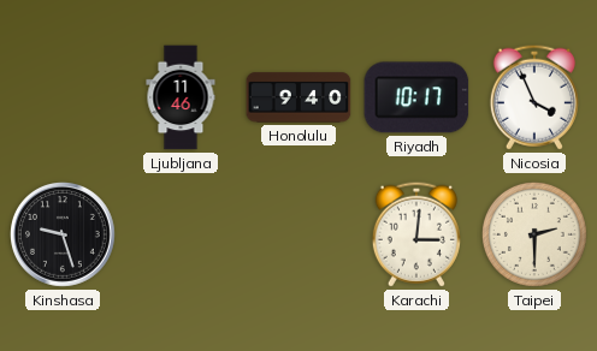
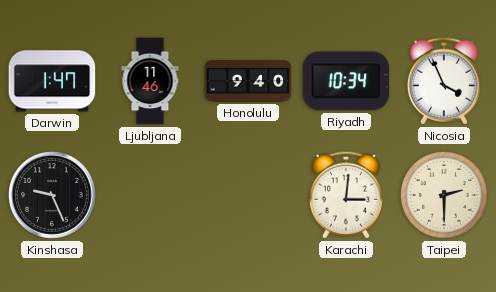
Darwin: none -> 1:47 (52, 81)
Riyadh: 10:17 -> 10:34 (346, 81)
Kinshasa: 9:27 -> 9:26 (53, 196)
